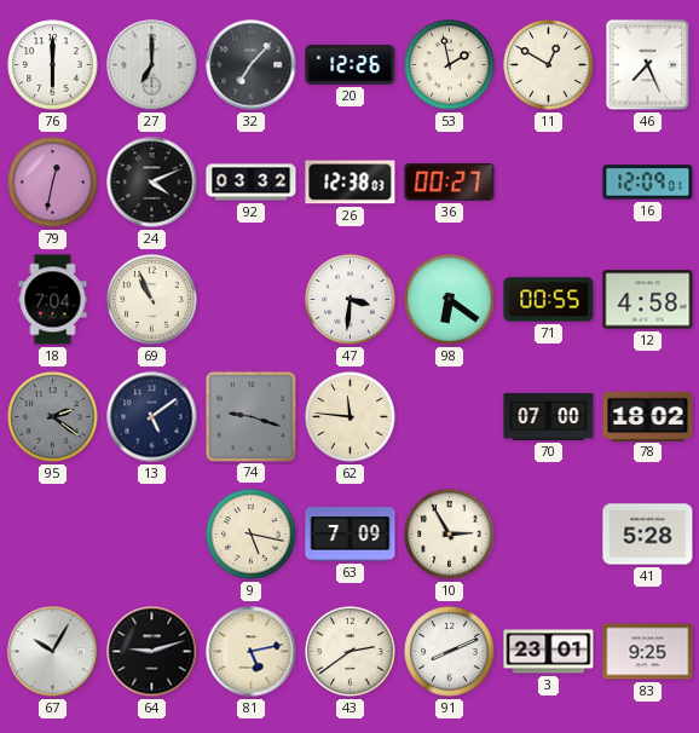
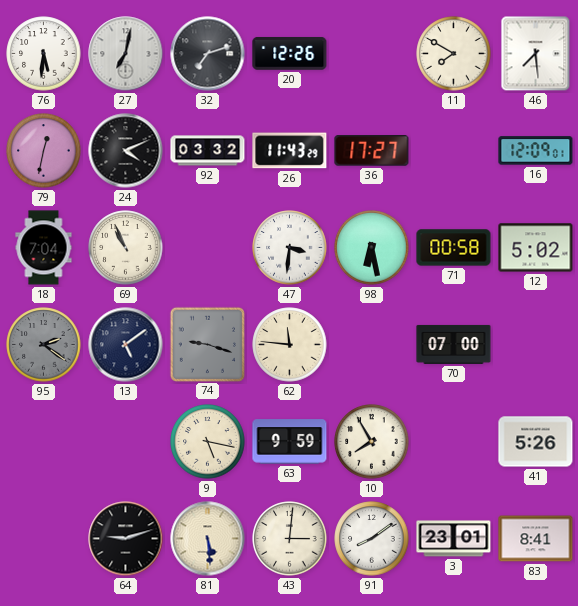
76: 6:00 -> 5:31 (44, 54)
27: 7:00 -> 7:02 (126, 54)
32: 7:07 -> 7:12 (208, 54)
53: 1:58 -> none (450, 65)
11: 12:50 -> 7:50 (454, 54)
46: 7:26 -> 7:29 (536, 54)
26: 12:38 -> 11:43 (290, 151)
36: 00:27 -> 17:27 (372, 151)
98: 6:21 -> 6:28 (372, 248)
71: 00:55 -> 00:58 (454, 248)
12: 4:58 -> 5:02 (536, 248)
78: 18:02 -> none (648, 416)
63: 7:09 -> 9:59 (290, 442)
10: 2:55 -> 7:55 (372, 442)
41: 5:28 -> 5:26 (536, 442)
67: 10:05 -> none (53, 652)
81: 5:13 -> 5:29 (208, 539)
43: 2:39 -> 3:01 (290, 539)
91: 8:11 -> 8:09 (372, 539)
83: 9:25 -> 8:41 (536, 539)
